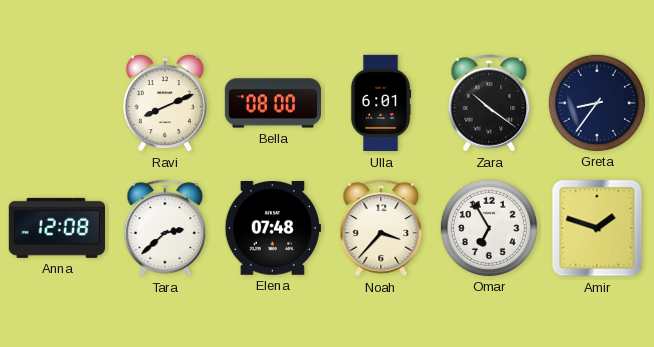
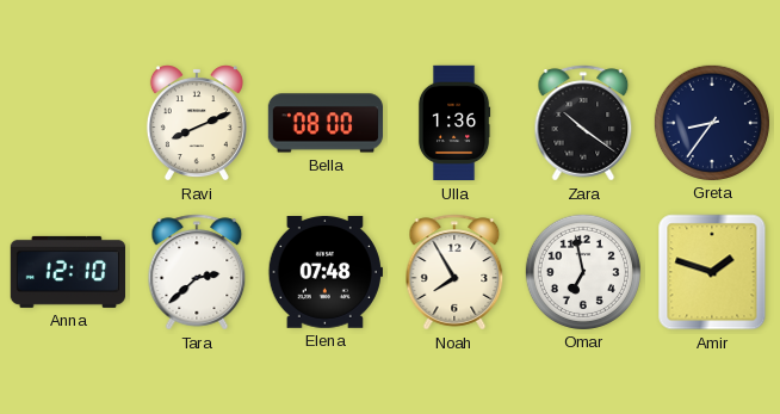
Ulla: 6:01 -> 1:36 (454, 123)
Anna: 12:08 -> 12:10 (67, 272)
Noah: 3:37 -> 7:55 (454, 272)
Omar: 6:55 -> 6:58 (582, 271)
